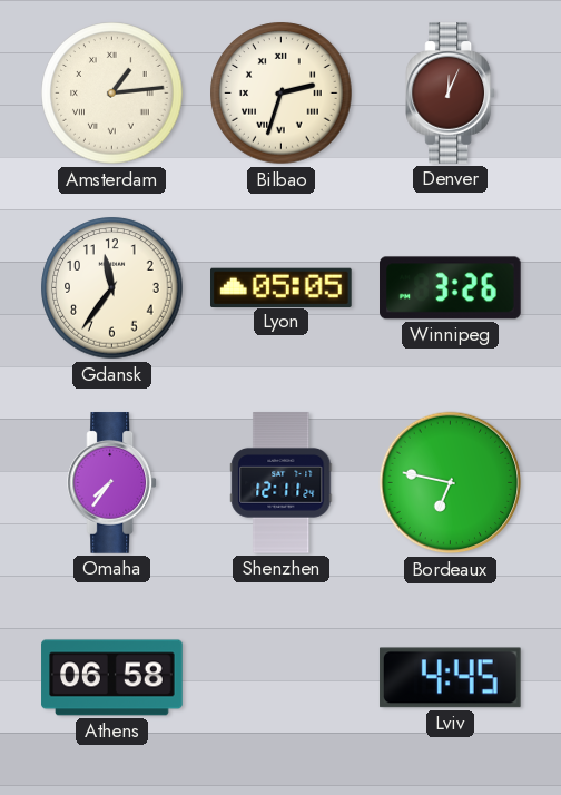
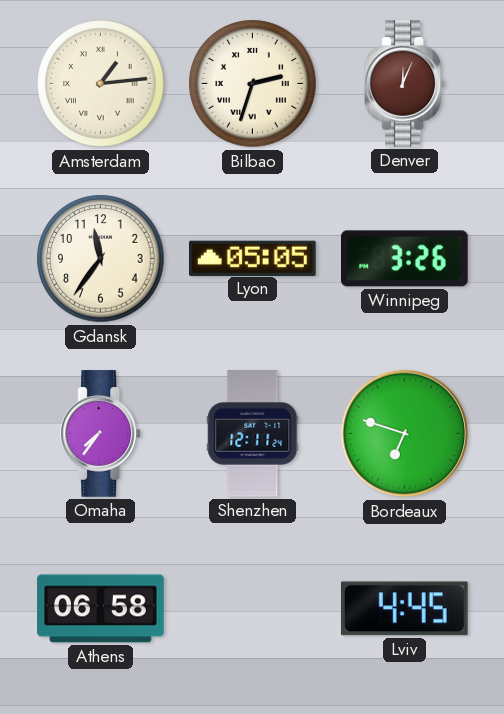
Bordeaux: 6:47 -> 6:48 (405, 434)
